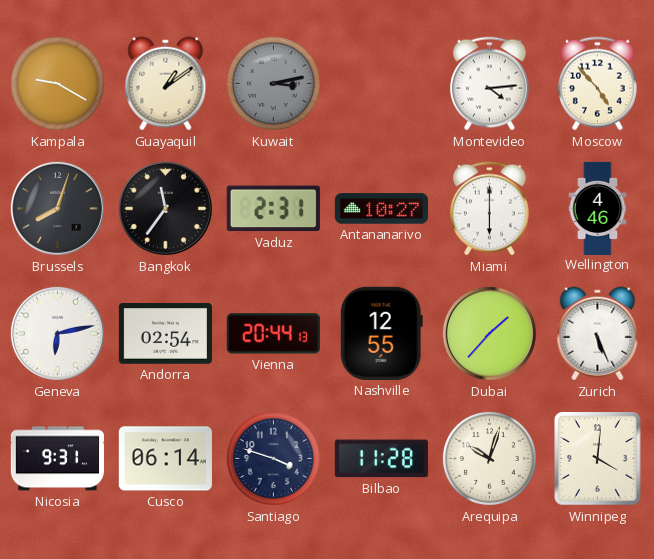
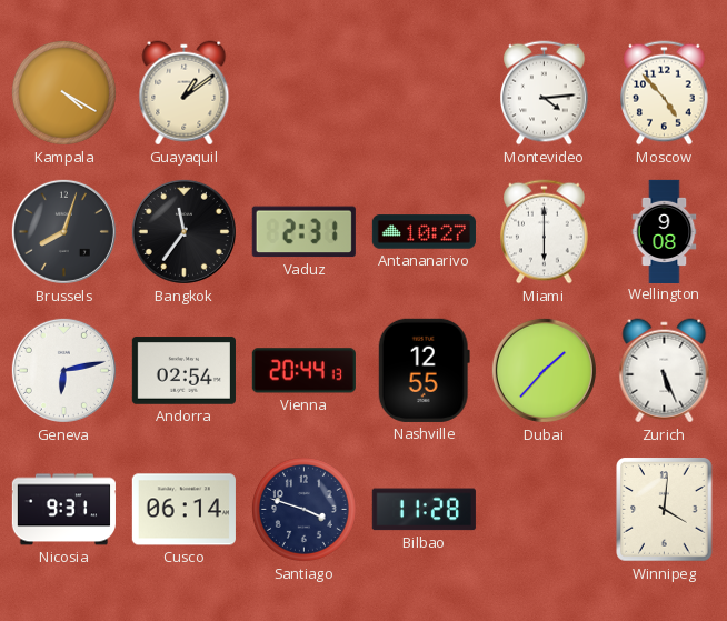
Kampala: 9:20 -> 4:20 (63, 92)
Kuwait: 3:13 -> none (273, 83)
Wellington: 4:46 -> 9:08 (665, 231)
Arequipa: 10:03 -> none (489, 458)
